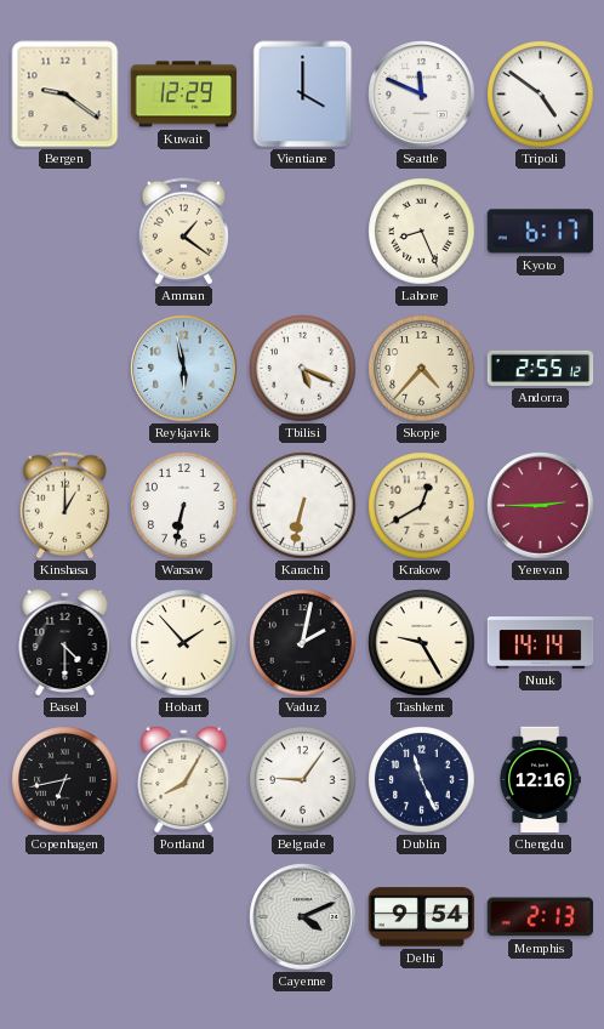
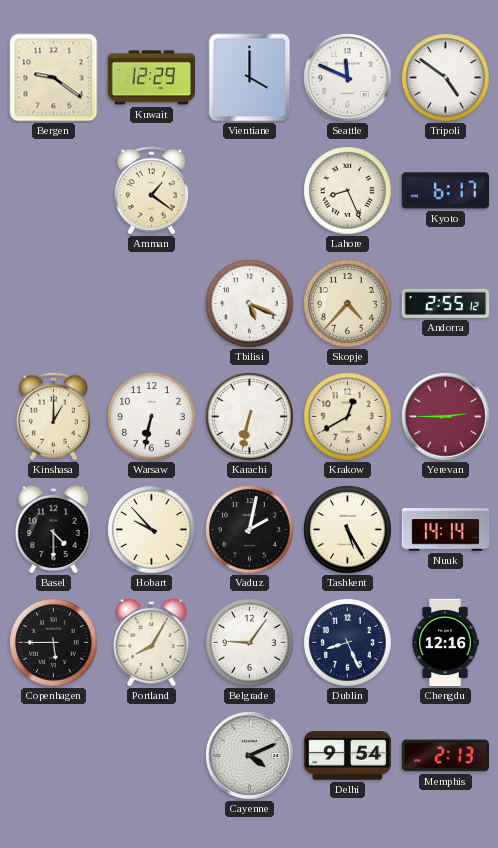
Reykjavik: 5:58 -> none (184, 369)
Hobart: 1:53 -> 9:53 (152, 530)
Tashkent: 9:25 -> 5:25 (348, 530)
Copenhagen: 6:43 -> 5:45 (54, 643)
Dublin: 11:26 -> 8:26 (348, 643)
